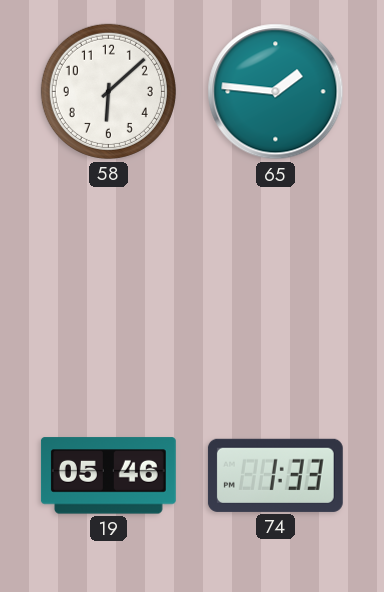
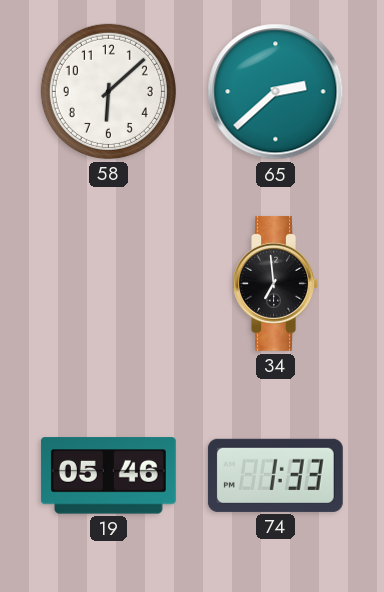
65: 1:46 -> 2:38 (276, 92)
34: none -> 6:59 (275, 283)
